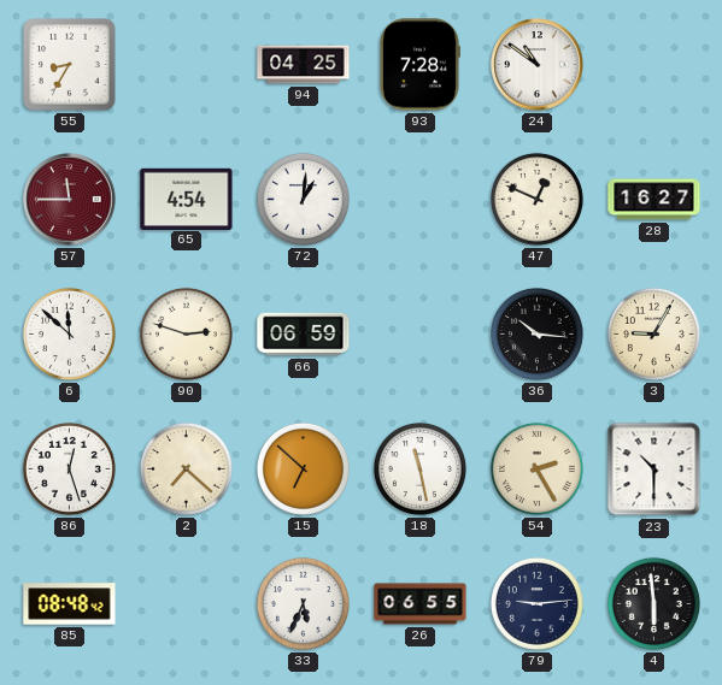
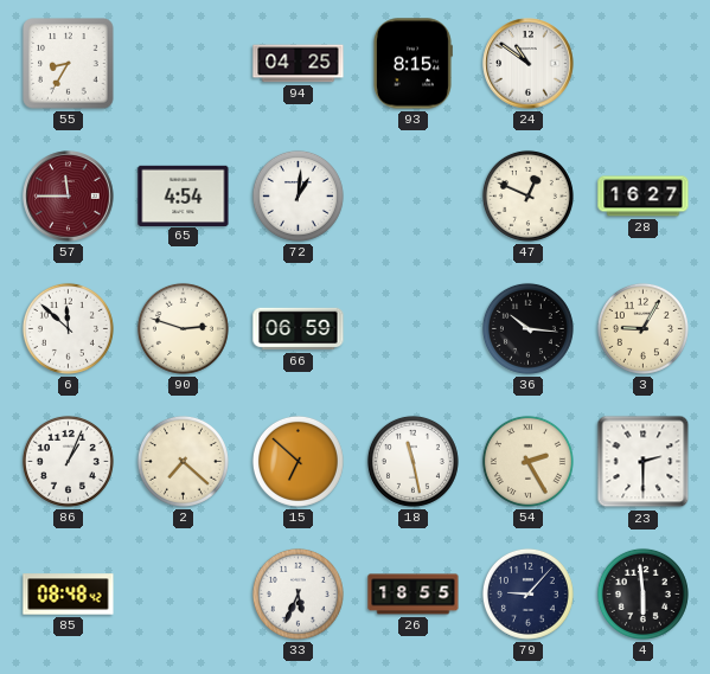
93: 7:28 -> 8:15 (412, 64)
86: 12:27 -> 1:04 (68, 461)
23: 10:30 -> 2:30 (644, 462)
26: 06:55 -> 18:55 (414, 595)
79: 9:14 -> 9:07 (527, 593)
